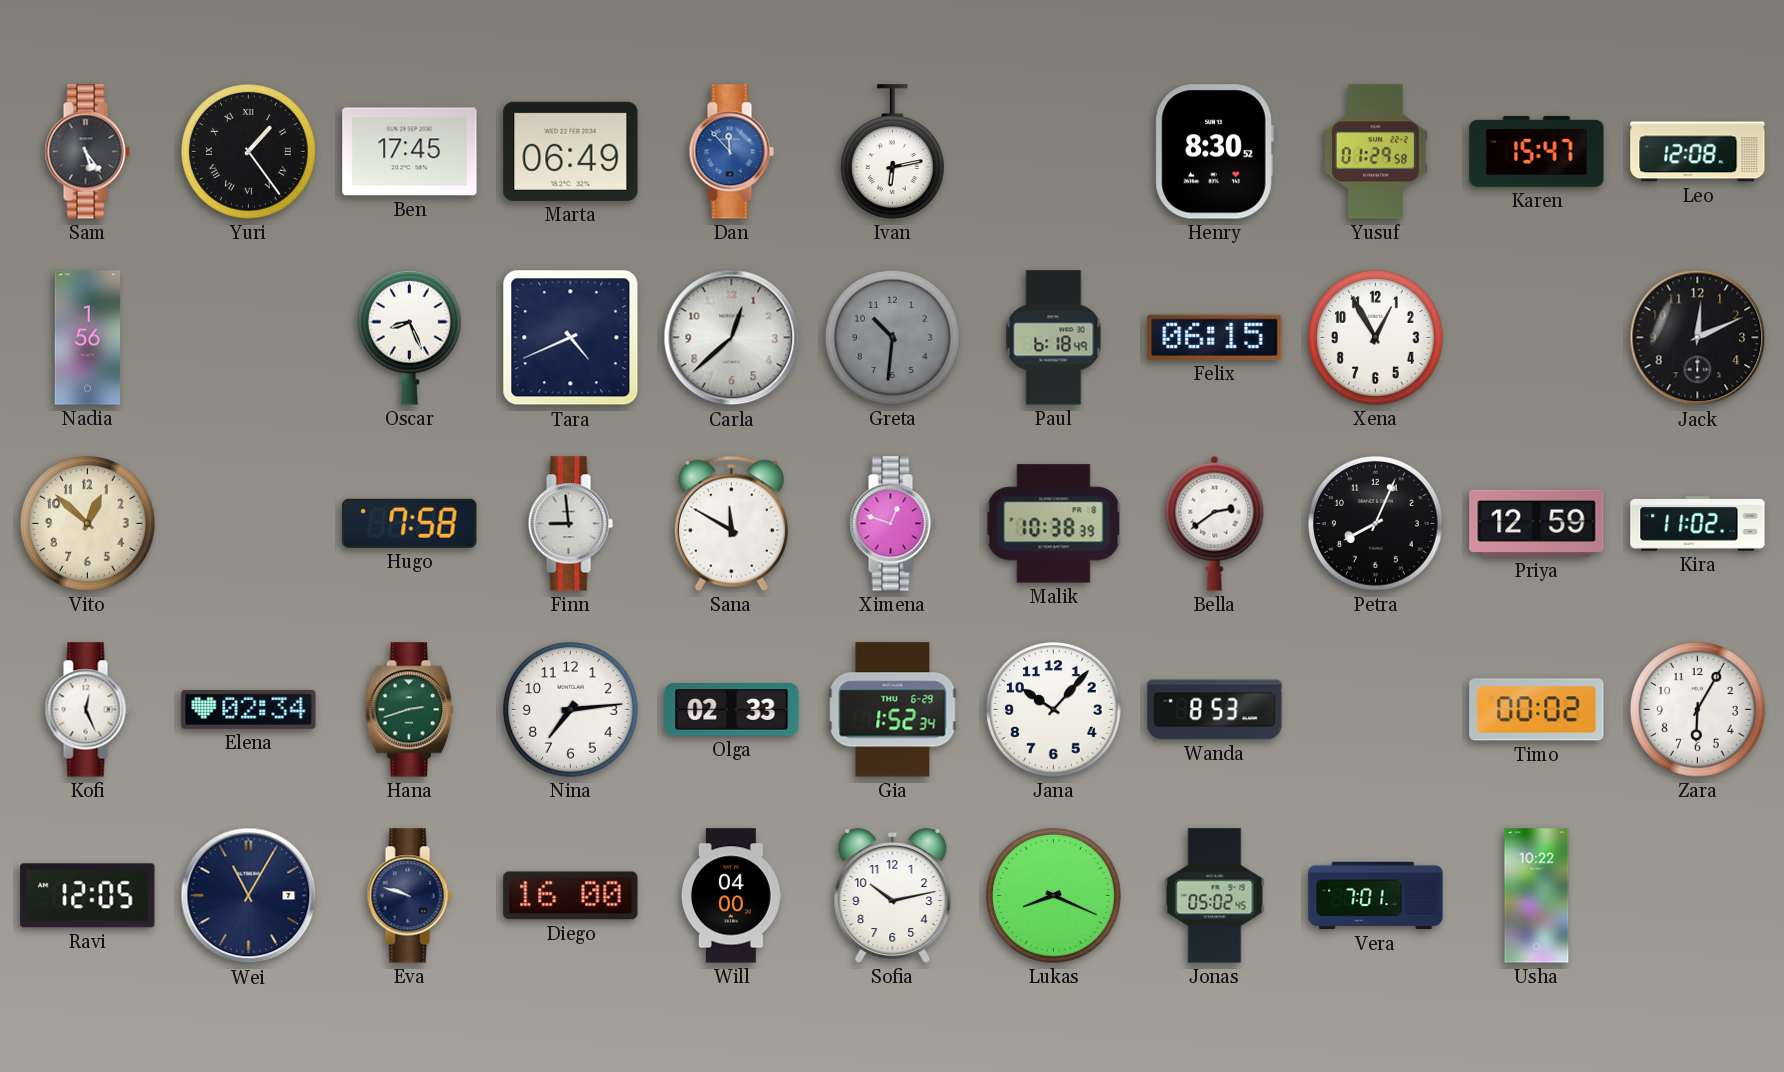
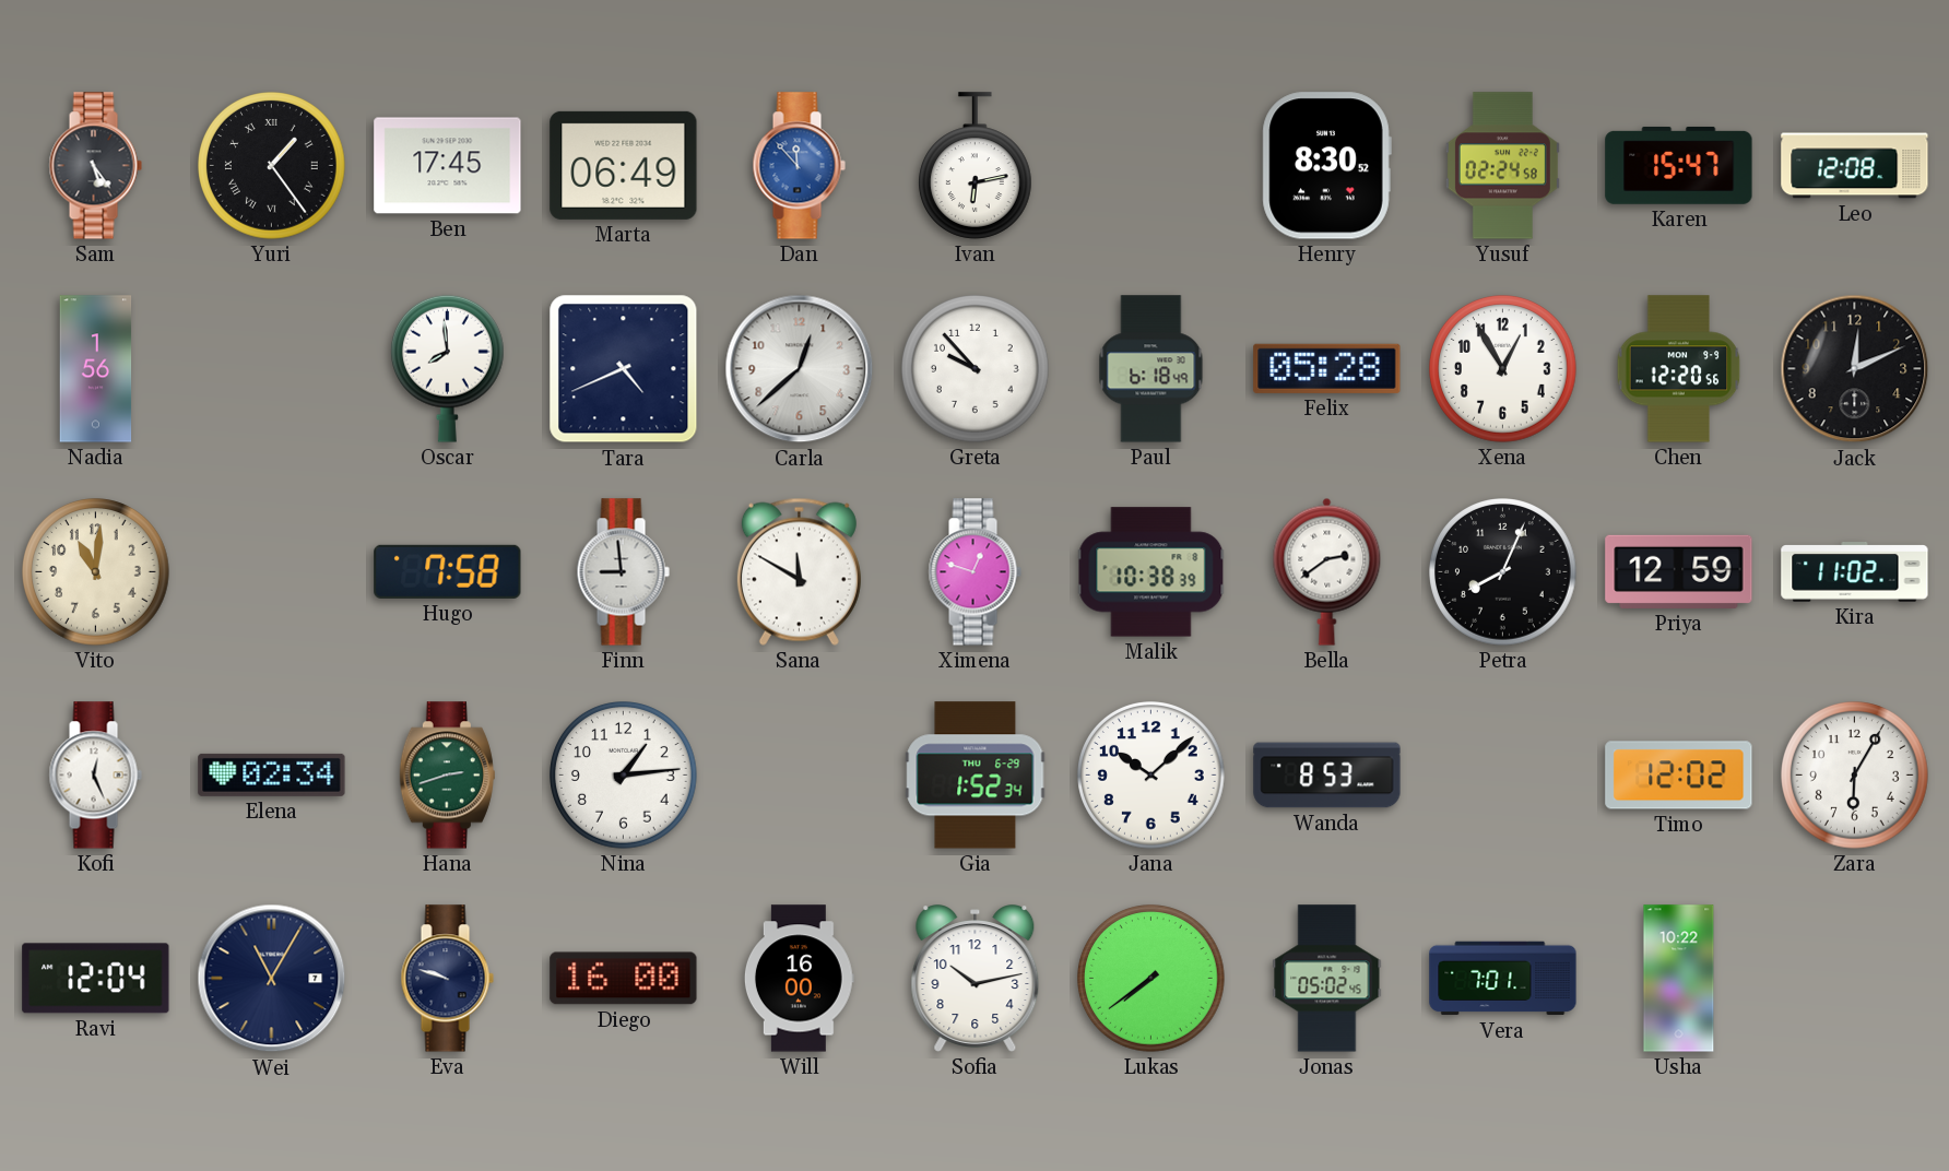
Yusuf: 01:29 -> 02:24 (1502, 166)
Oscar: 8:26 -> 7:59 (447, 368)
Greta: 10:31 -> 9:53 (976, 369)
Greta dial: grey -> white (976, 369)
Felix: 06:15 -> 05:28 (1327, 368)
Chen: none -> 12:20 (1679, 369)
Vito: 12:52 -> 11:01 (96, 572)
Nina: 7:14 -> 1:14 (624, 776)
Olga: 02:33 -> none (732, 710)
Jana: 10:07 -> 10:08 (1151, 776)
Timo: 00:02 -> 12:02 (1679, 776)
Ravi: 12:05 -> 12:04 (96, 979)
Will: 04:00 -> 16:00 (799, 979)
Lukas: 8:19 -> 7:39 (1151, 979)
